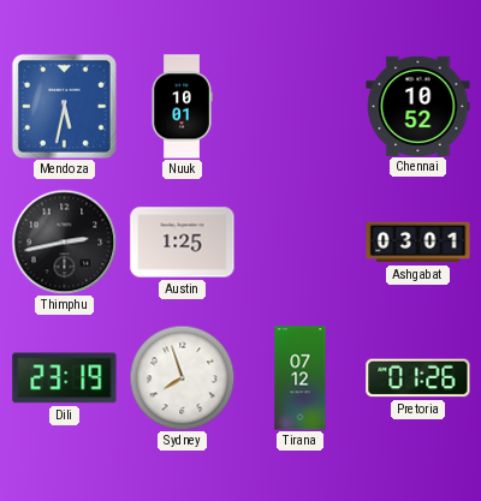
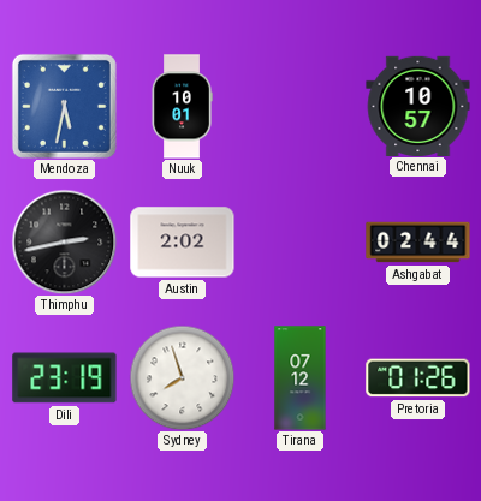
Chennai: 10:52 -> 10:57 (418, 106)
Austin: 1:25 -> 2:02 (183, 243)
Ashgabat: 03:01 -> 02:44 (418, 243)
